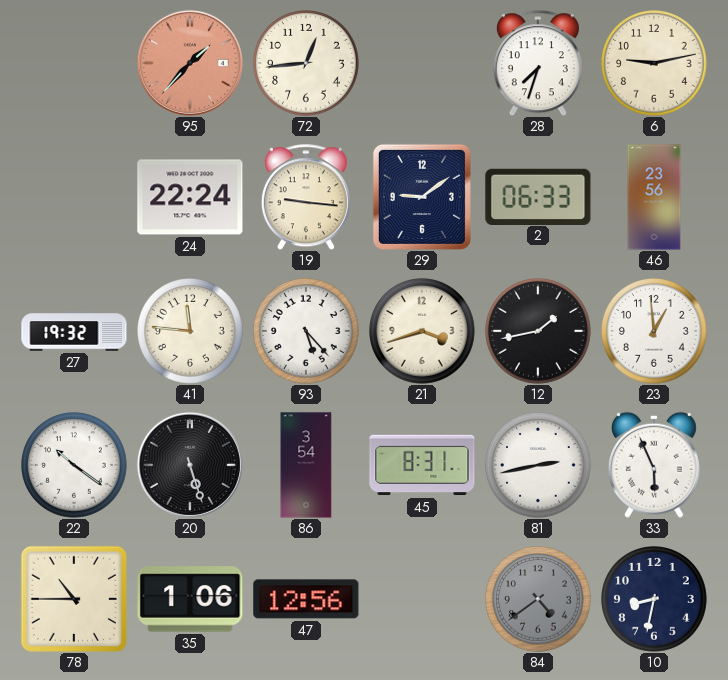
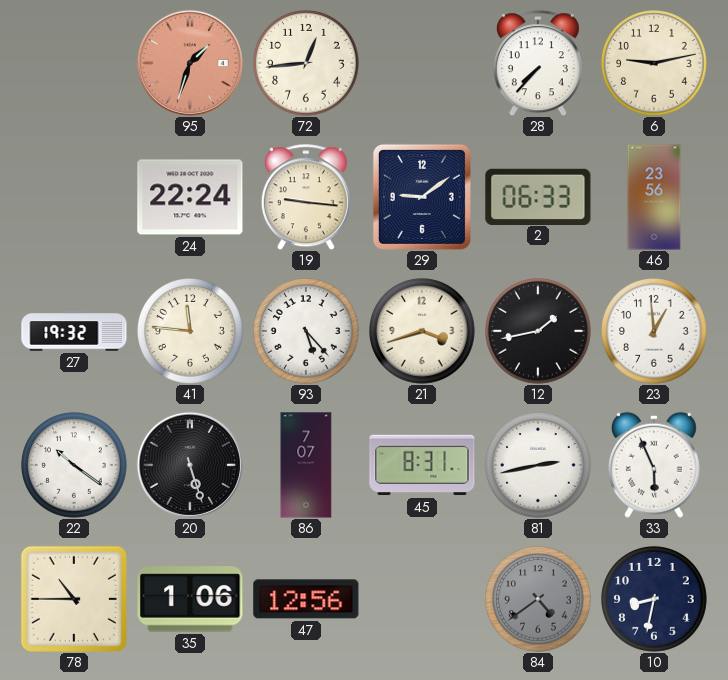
95: 1:37 -> 1:33 (190, 63)
28: 7:33 -> 7:37 (538, 63)
86: 3:54 -> 7:07 (306, 465)
